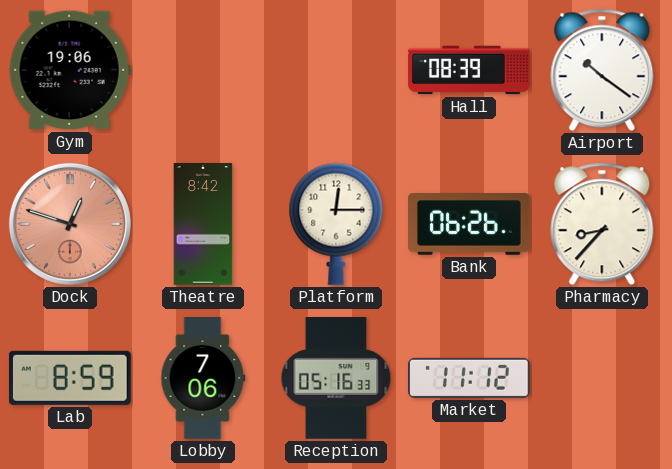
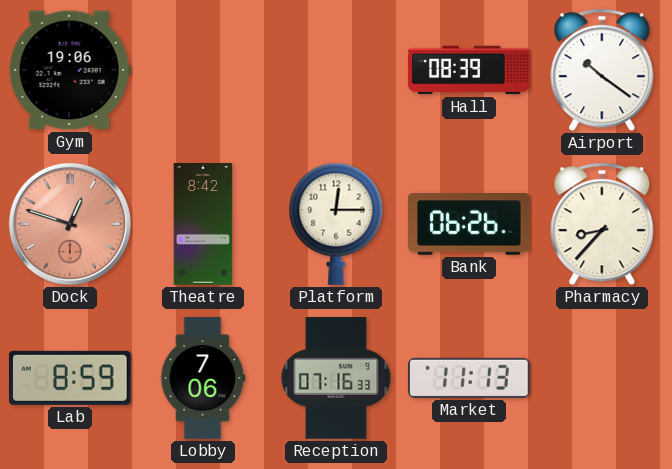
Reception: 05:16 -> 07:16 (336, 378)
Market: 11:12 -> 11:13 (470, 378)
